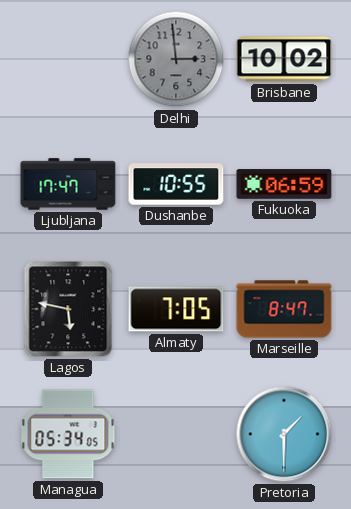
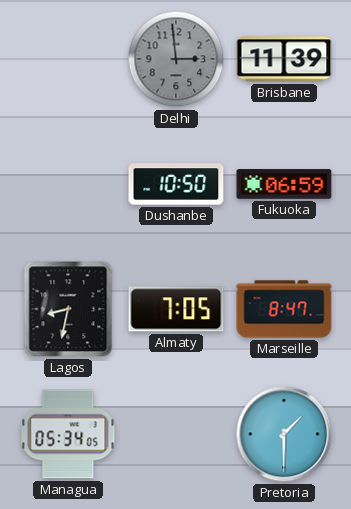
Brisbane: 10:02 -> 11:39 (284, 59)
Ljubljana: 17:47 -> none (68, 184)
Dushanbe: 10:55 -> 10:50 (176, 184)
Lagos: 5:47 -> 8:32 (68, 309)
